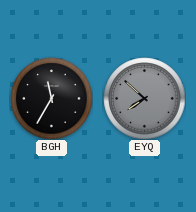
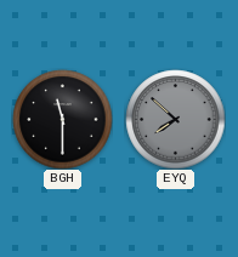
BGH: 11:35 -> 11:30 (62, 119)
